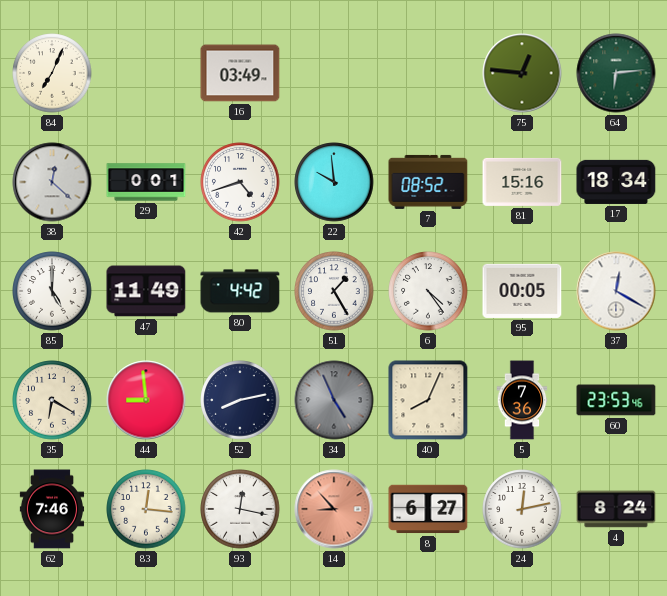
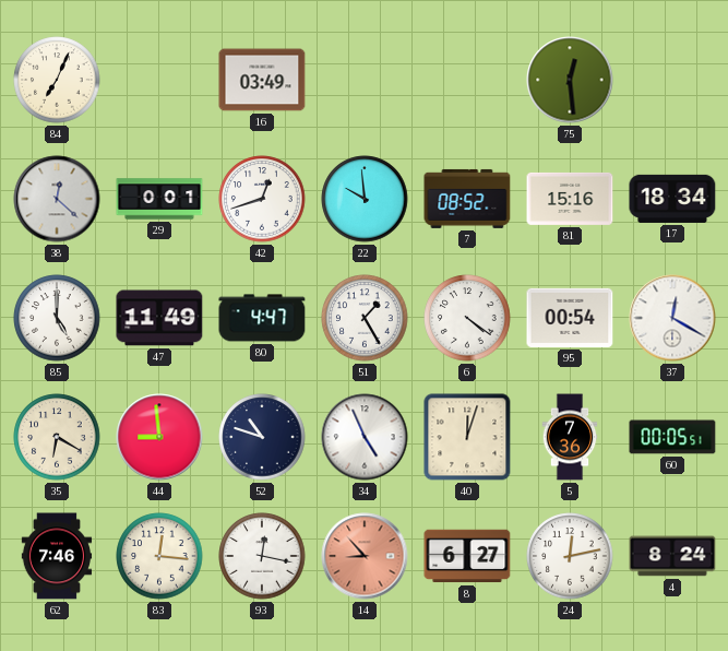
75: 12:46 -> 12:29 (570, 80)
64: 6:14 -> none (616, 73)
42: 4:42 -> 12:42 (262, 199)
80: 4:42 -> 4:47 (262, 318)
6: 4:24 -> 4:21 (467, 318)
95: 00:05 -> 00:54 (570, 318)
52: 8:13 -> 10:48 (262, 437)
34 dial: grey -> white (365, 437)
40: 8:04 -> 12:03 (467, 437)
60: 23:53 -> 00:05 (672, 437)
